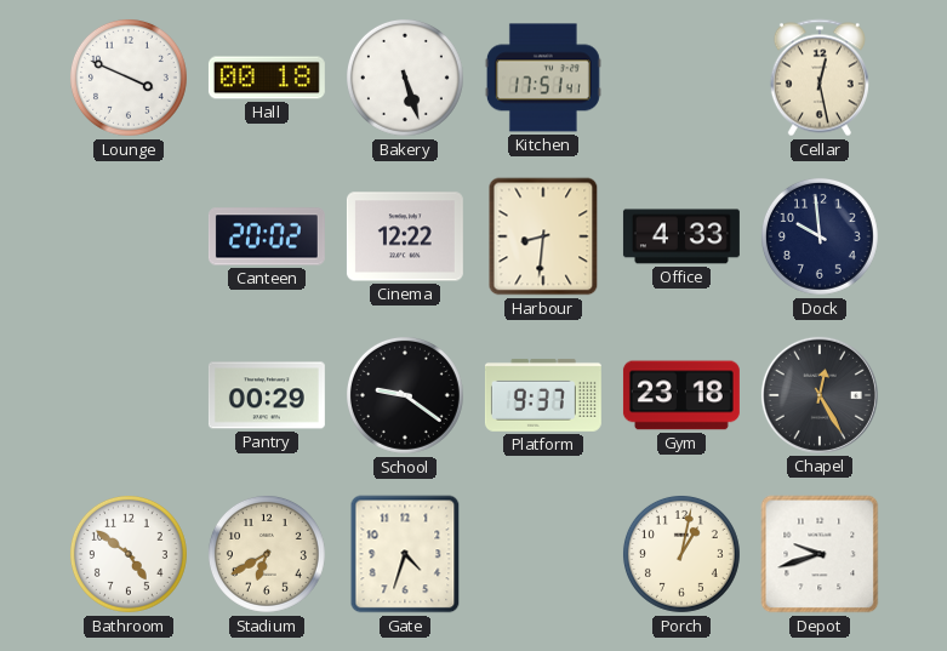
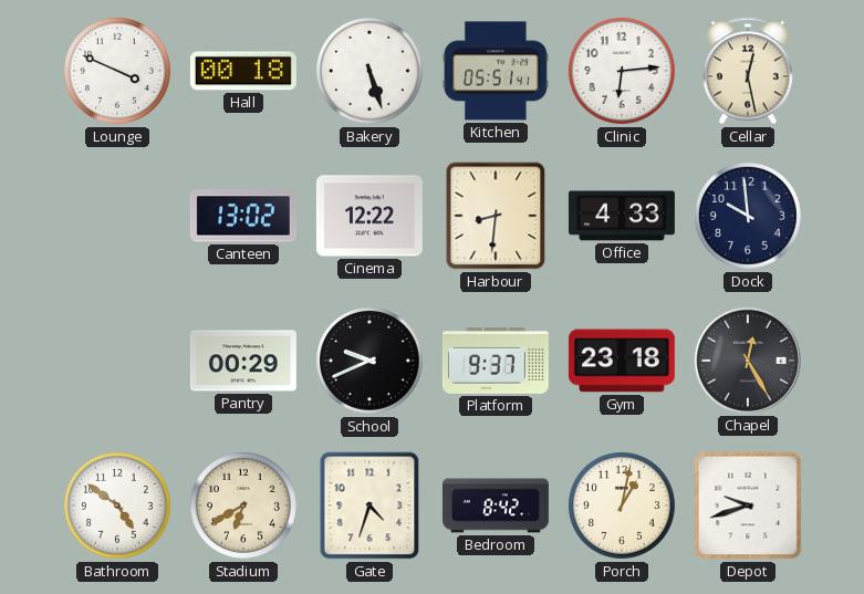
Kitchen: 17:51 -> 05:51 (496, 71)
Clinic: none -> 6:14 (622, 71)
Canteen: 20:02 -> 13:02 (243, 216)
School: 9:21 -> 9:41 (369, 361)
Bedroom: none -> 8:42 (496, 506)
